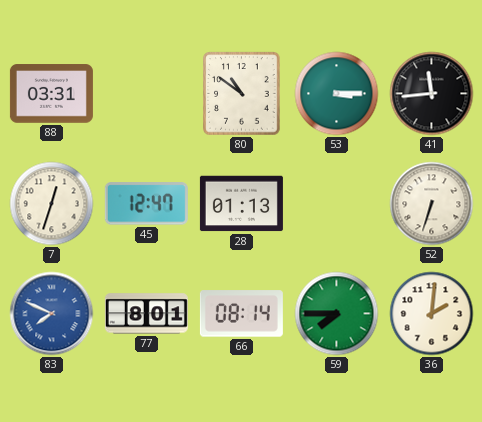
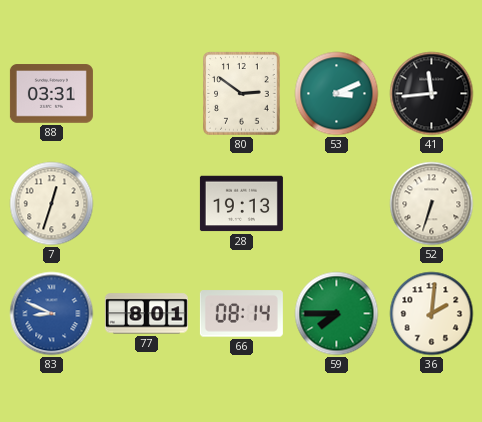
80: 10:51 -> 2:51 (242, 94)
53: 3:15 -> 3:11 (337, 94)
45: 12:47 -> none (146, 204)
28: 01:13 -> 19:13 (241, 204)
83: 7:49 -> 8:49 (52, 314)
